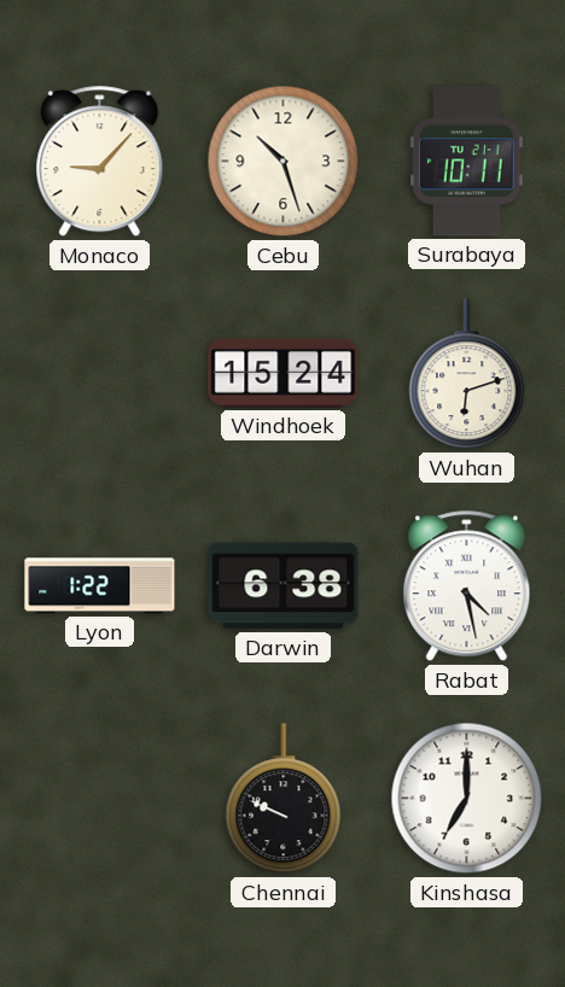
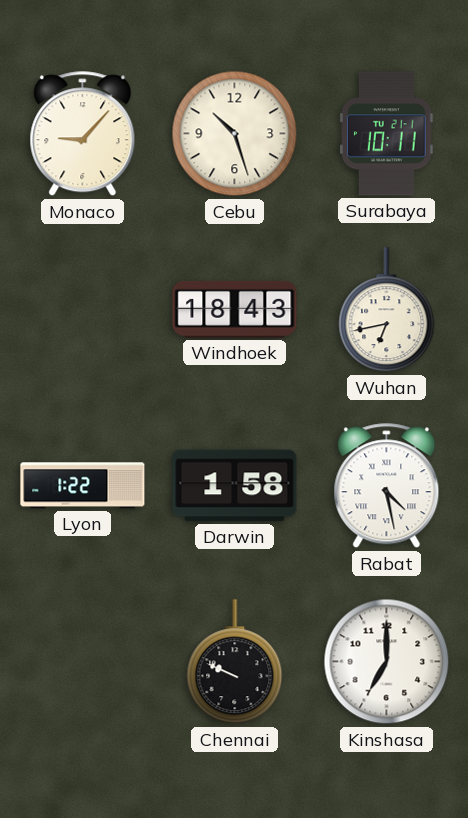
Windhoek: 15:24 -> 18:43 (235, 309)
Wuhan: 6:12 -> 6:43 (387, 310)
Darwin: 6:38 -> 1:58 (235, 486)
